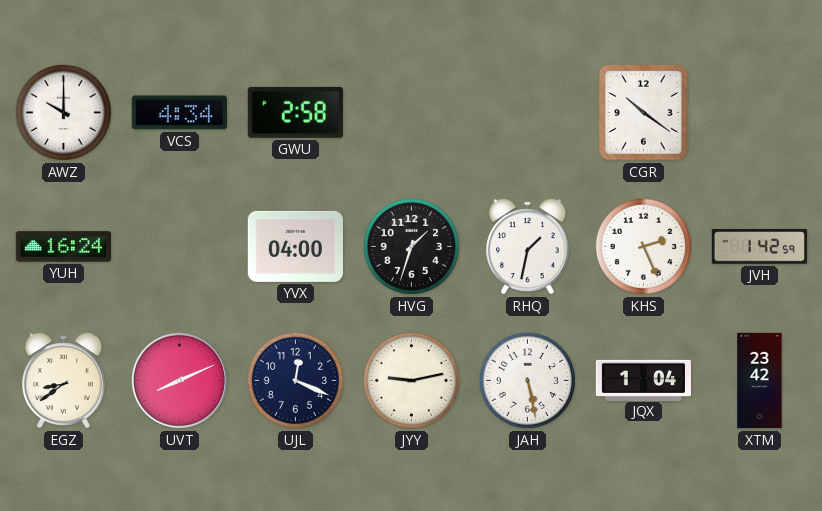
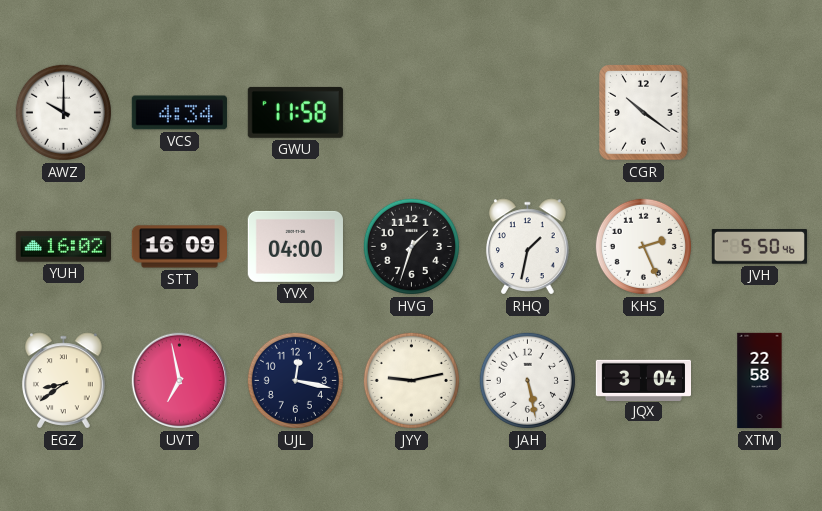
GWU: 2:58 -> 11:58 (295, 112)
YUH: 16:24 -> 16:02 (63, 247)
STT: none -> 16:09 (179, 247)
JVH: 1:42 -> 5:50 (759, 247)
UVT: 8:11 -> 6:58 (180, 381)
UJL: 12:19 -> 12:17 (295, 380)
JQX: 1:04 -> 3:04 (643, 380)
XTM: 23:42 -> 22:58 (760, 381)
